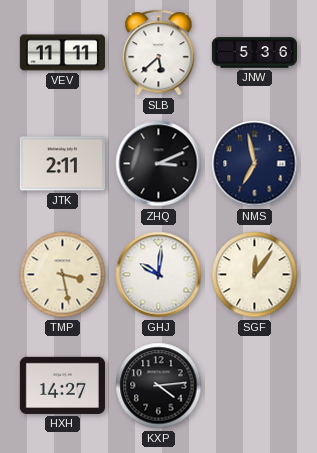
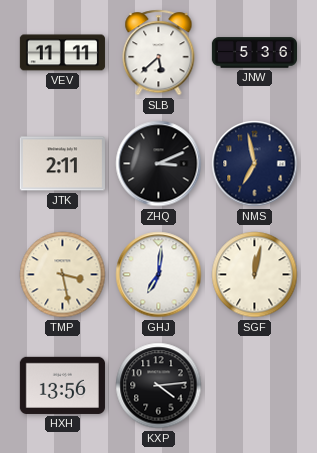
GHJ: 10:01 -> 7:01 (159, 275)
SGF: 12:06 -> 12:02 (255, 275)
HXH: 14:27 -> 13:56 (62, 385)
